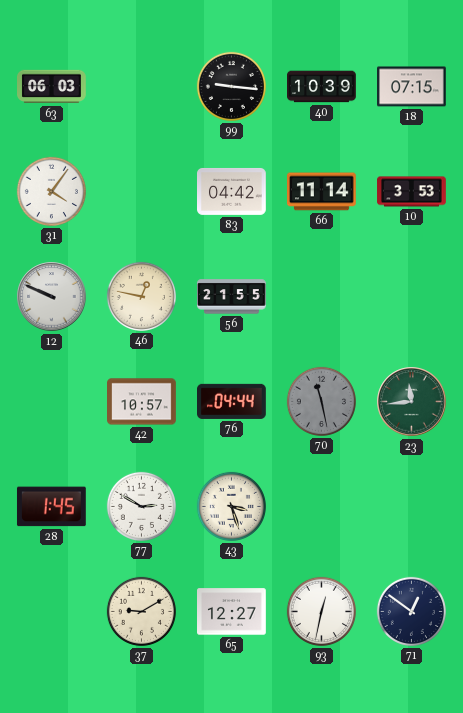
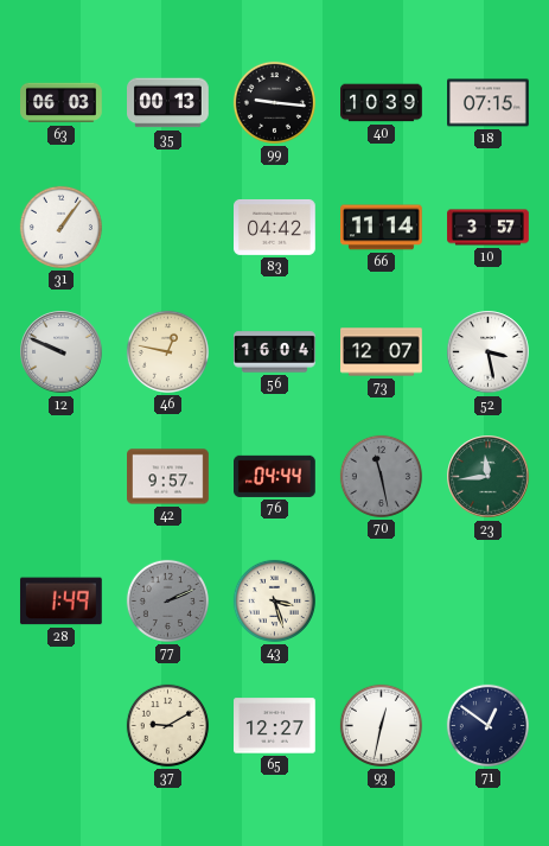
35: none -> 00:13 (168, 103)
31: 4:06 -> 1:06 (60, 227)
10: 3:53 -> 3:57 (489, 228)
56: 21:55 -> 16:04 (275, 352)
73: none -> 12:07 (382, 352)
52: none -> 3:28 (489, 352)
42: 10:57 -> 9:57 (168, 477)
28: 1:45 -> 1:49 (60, 602)
77: 2:50 -> 2:11 (167, 600)
77 dial: white -> grey (167, 600)
